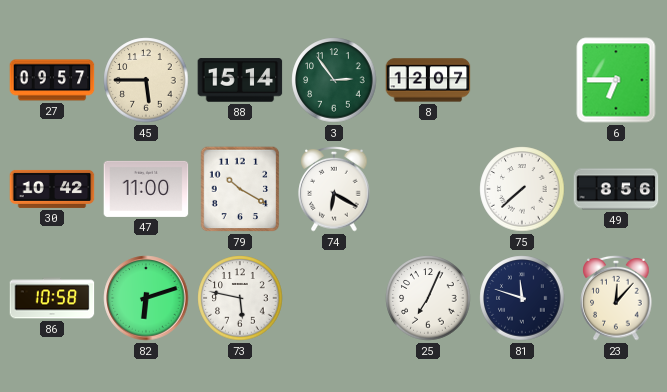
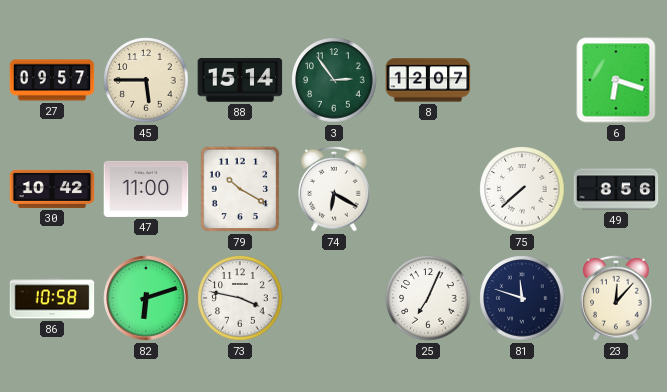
6: 6:45 -> 6:18 (616, 80)
73: 5:47 -> 3:47 (240, 298)
